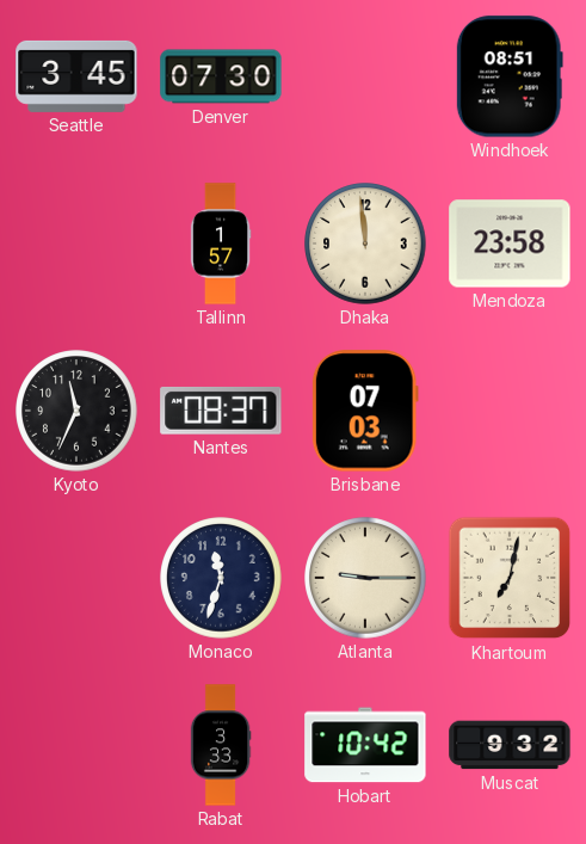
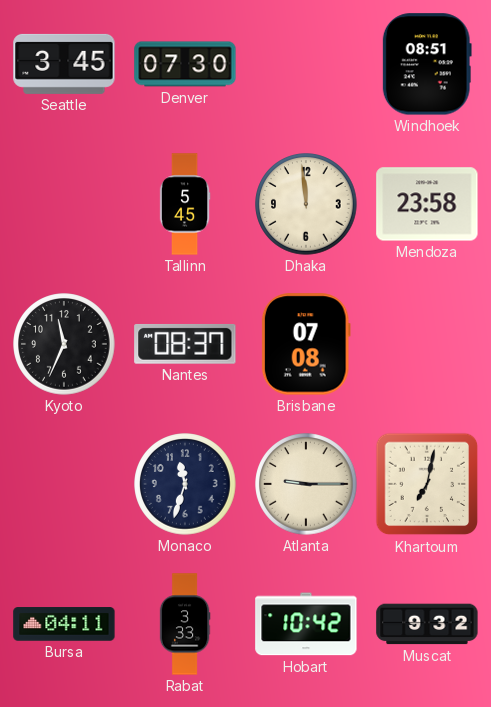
Tallinn: 1:57 -> 5:45 (185, 204)
Brisbane: 07:03 -> 07:08 (306, 344)
Bursa: none -> 04:11 (64, 624)
